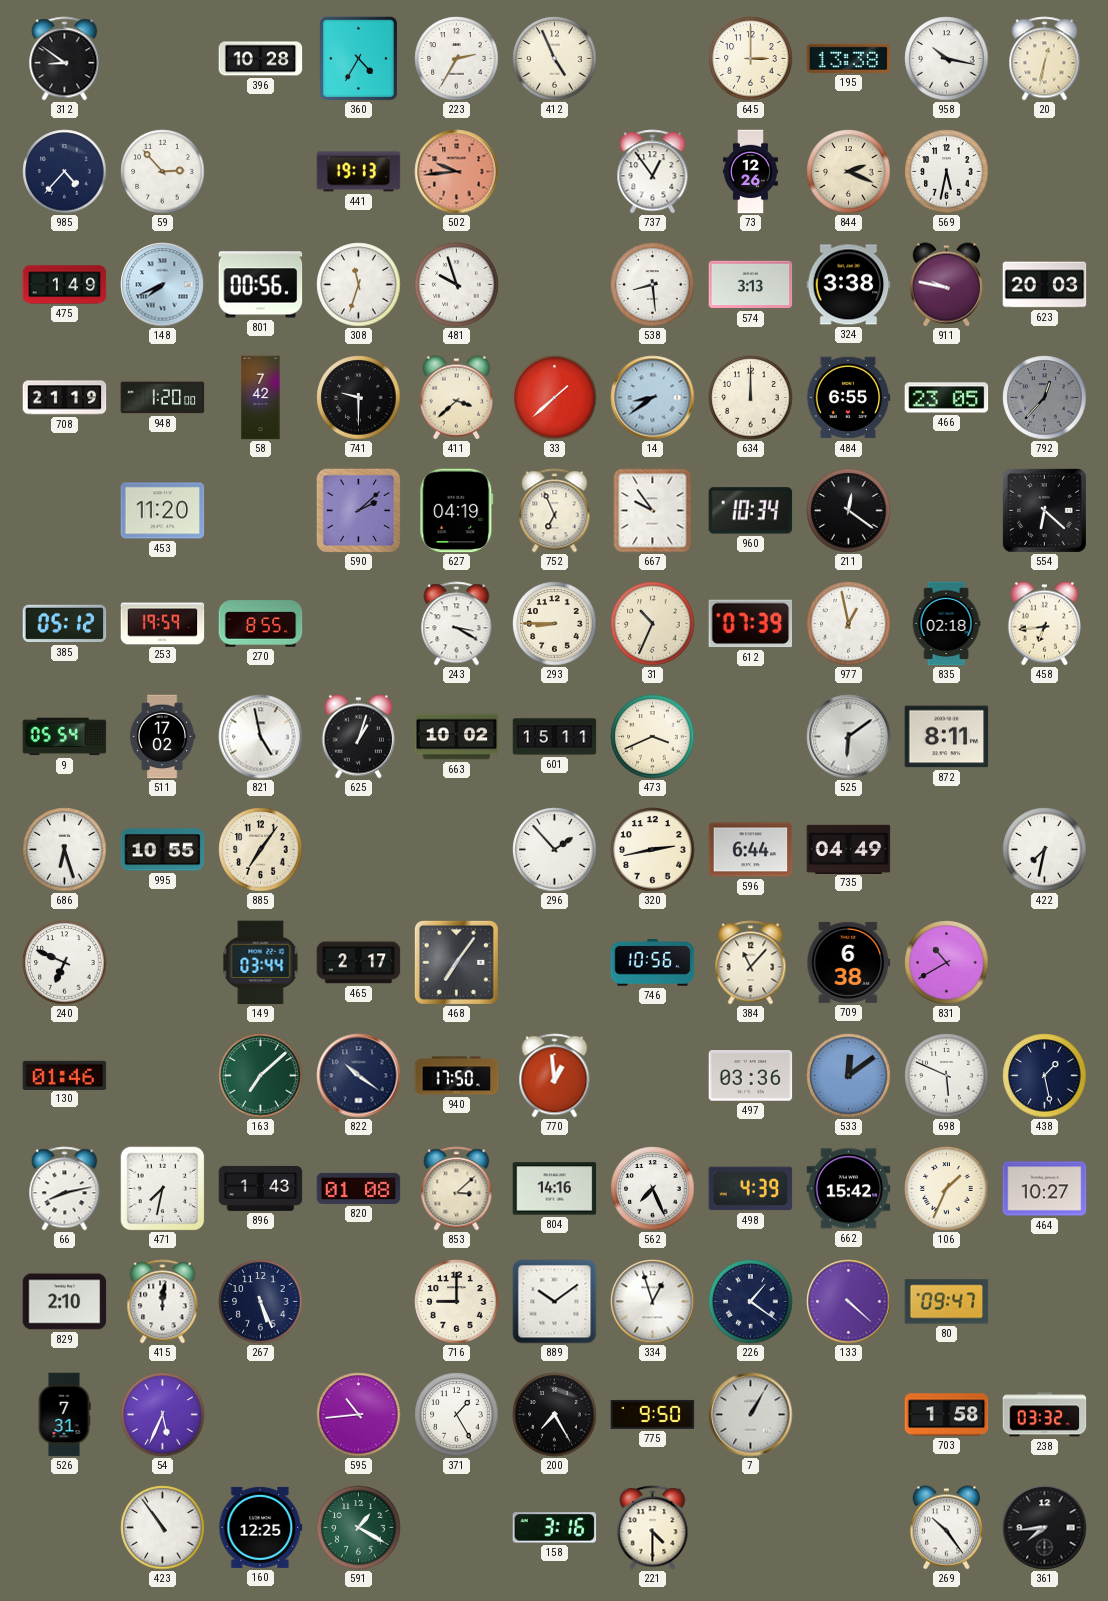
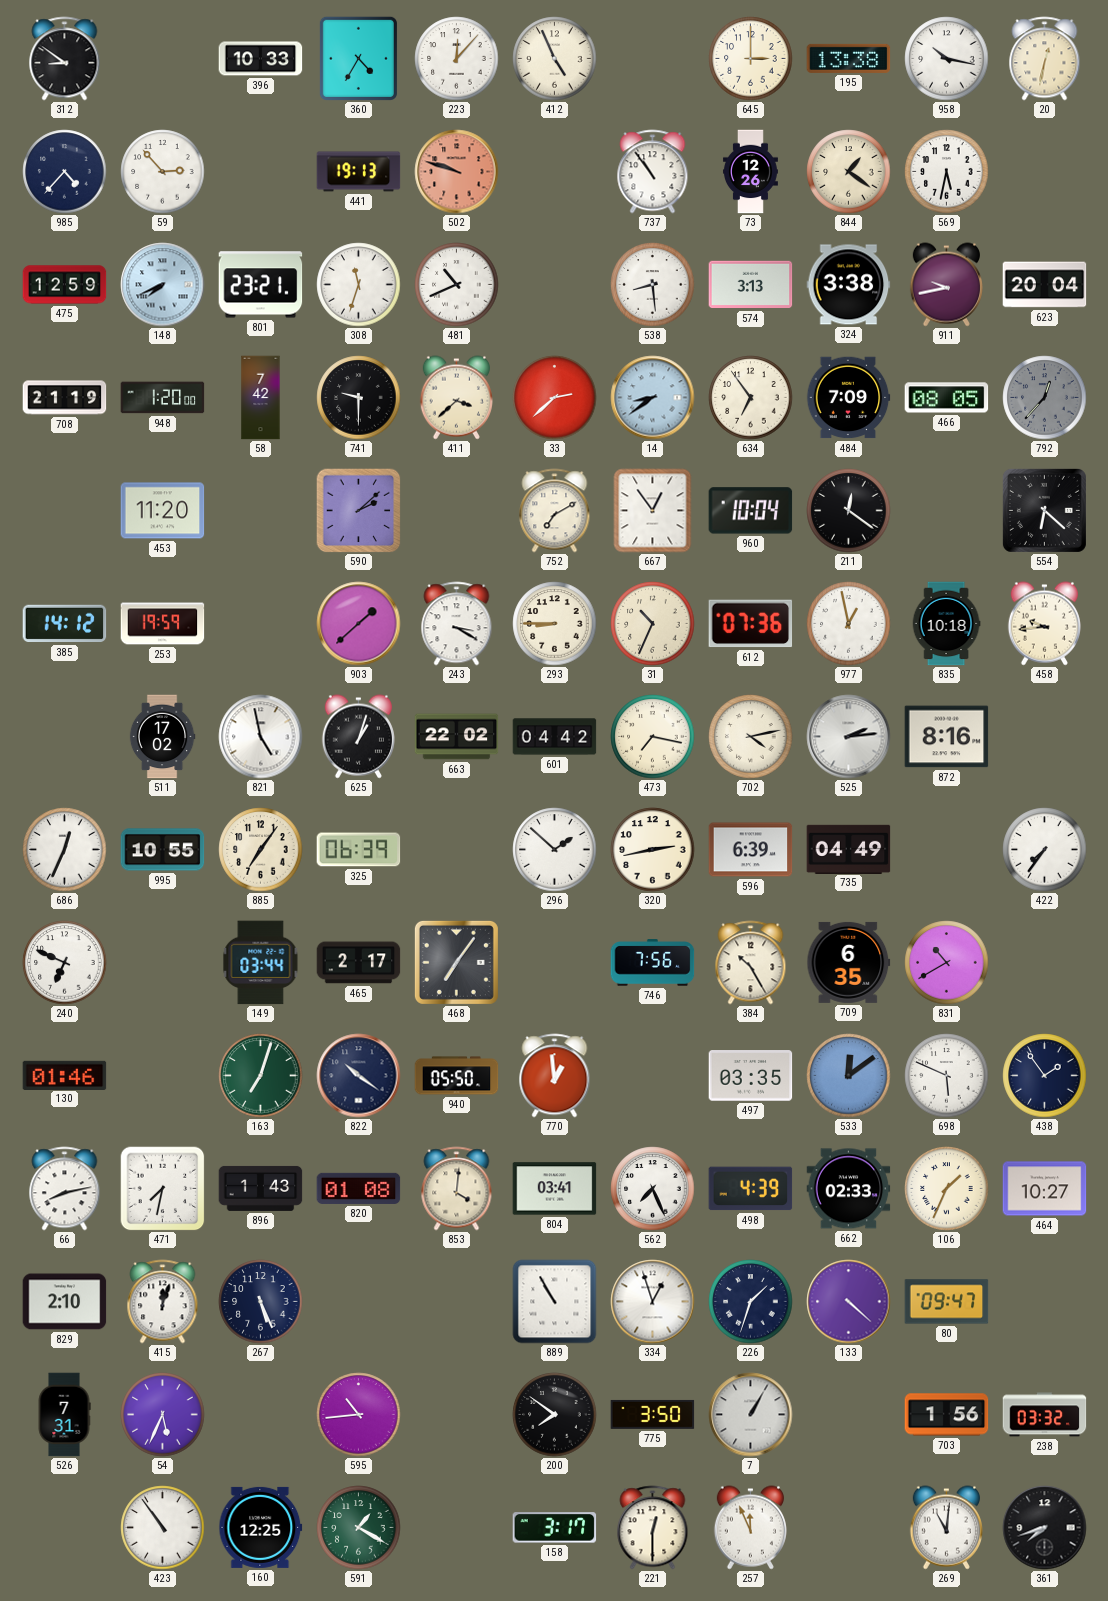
396: 10:28 -> 10:33 (261, 59)
223: 2:35 -> 12:07 (457, 59)
502: 9:44 -> 9:48 (457, 172)
737: 12:54 -> 10:54 (653, 172)
844: 2:19 -> 1:21 (849, 172)
475: 1:49 -> 12:59 (65, 285)
801: 00:56 -> 23:21 (261, 285)
481: 9:57 -> 10:41 (457, 285)
911: 9:47 -> 9:43 (946, 285)
623: 20:03 -> 20:04 (1045, 285)
33: 1:38 -> 2:38 (555, 398)
634: 12:00 -> 6:54 (751, 398)
484: 6:55 -> 7:09 (848, 398)
466: 23:05 -> 08:05 (947, 398)
627: 04:19 -> none (457, 511)
752: 6:56 -> 7:10 (555, 511)
667: 9:54 -> 12:54 (653, 511)
960: 10:34 -> 10:04 (751, 511)
385: 05:12 -> 14:12 (65, 624)
270: 8:55 -> none (261, 624)
903: none -> 1:38 (359, 624)
612: 07:39 -> 07:36 (751, 624)
835: 02:18 -> 10:18 (946, 624)
458: 6:44 -> 9:44 (1044, 624)
9: 05:54 -> none (65, 737)
663: 10:02 -> 22:02 (457, 737)
601: 15:11 -> 04:42 (555, 737)
473: 3:41 -> 7:17 (653, 737)
702: none -> 4:13 (751, 737)
525: 6:09 -> 2:14 (849, 737)
872: 8:11 -> 8:16 (947, 737)
686: 6:27 -> 12:34 (65, 850)
325: none -> 06:39 (359, 850)
296: 1:53 -> 1:52 (555, 850)
596: 6:44 -> 6:39 (751, 850)
422: 7:32 -> 7:36 (1045, 850)
746: 10:56 -> 7:56 (653, 963)
384: 11:07 -> 10:25 (751, 963)
709: 6:38 -> 6:35 (849, 962)
163: 7:08 -> 7:03 (261, 1076)
940: 17:50 -> 05:50 (457, 1076)
497: 03:36 -> 03:35 (751, 1076)
438: 1:28 -> 1:54 (1045, 1076)
853: 3:08 -> 4:01 (457, 1189)
804: 14:16 -> 03:41 (555, 1189)
662: 15:42 -> 02:33 (849, 1189)
415: 12:01 -> 12:03 (163, 1302)
716: 9:00 -> none (457, 1302)
889: 10:09 -> 10:55 (555, 1302)
226: 1:21 -> 1:33 (751, 1302)
371: 1:25 -> none (457, 1415)
200: 7:25 -> 7:51 (555, 1415)
775: 9:50 -> 3:50 (653, 1414)
703: 1:58 -> 1:56 (947, 1415)
158: 3:16 -> 3:17 (555, 1528)
221: 4:30 -> 12:30 (653, 1528)
257: none -> 11:56 (750, 1528)
269: 10:24 -> 11:01 (946, 1528)
361: 7:44 -> 7:42 (1045, 1528)
